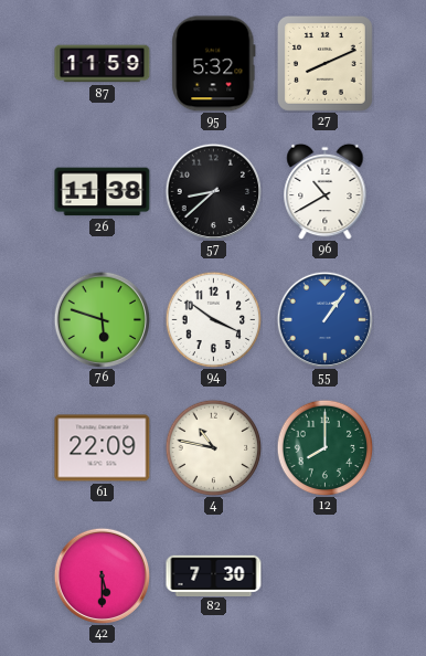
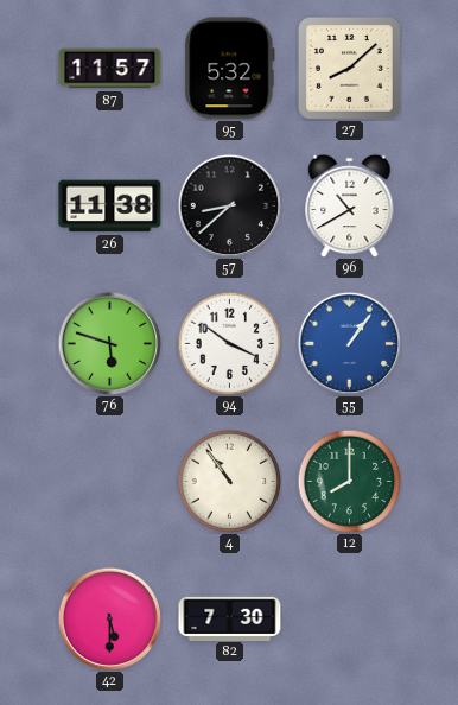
87: 11:59 -> 11:57 (110, 69)
27: 8:11 -> 8:08 (349, 68)
61: 22:09 -> none (103, 448)
4: 10:47 -> 10:54 (229, 481)
